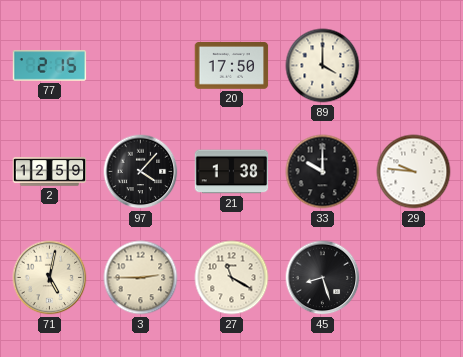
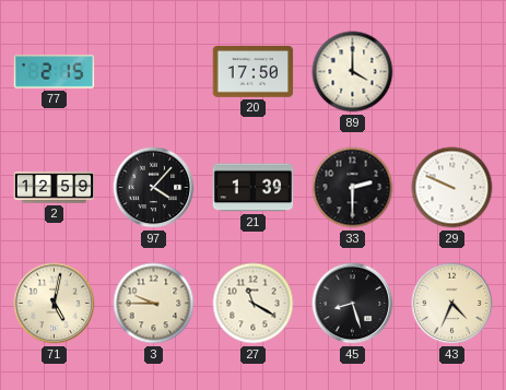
21: 1:38 -> 1:39 (254, 188)
33: 10:00 -> 2:30 (353, 188)
29: 9:46 -> 9:49 (452, 188)
3: 2:45 -> 9:45 (154, 304)
43: none -> 4:34 (452, 304)
